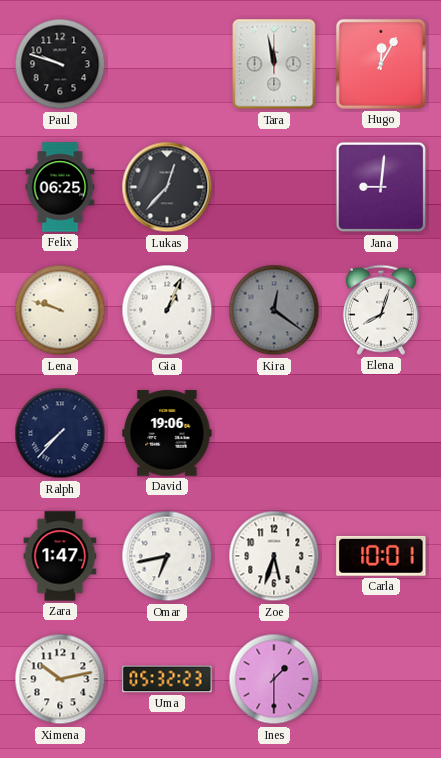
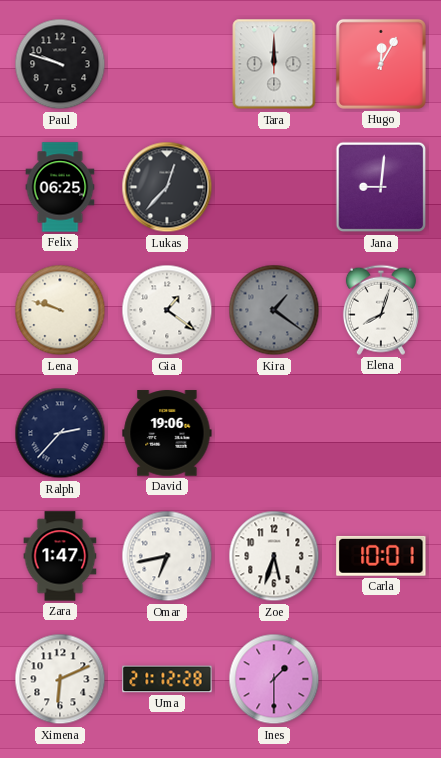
Tara: 11:58 -> 12:00 (274, 64)
Gia: 1:04 -> 1:21 (167, 310)
Kira: 12:21 -> 1:21 (274, 310)
Ralph: 7:37 -> 2:37 (60, 433)
Ximena: 10:13 -> 6:11 (60, 679)
Uma: 05:32 -> 21:12 (167, 679)
